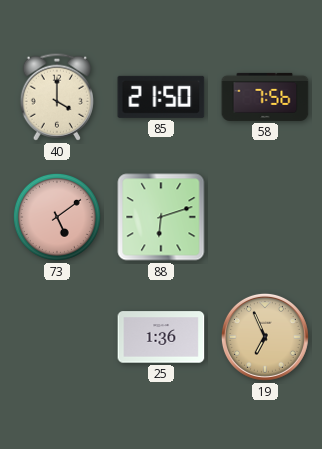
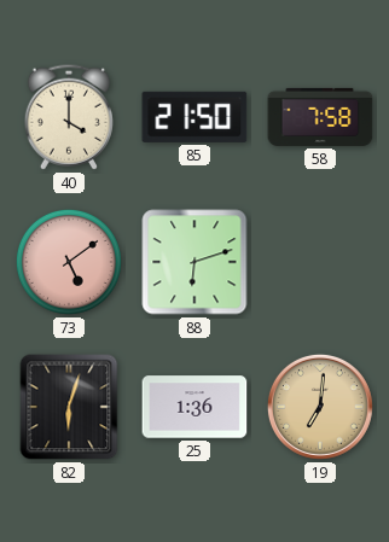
58: 7:56 -> 7:58 (320, 117)
82: none -> 6:03 (69, 407)
19: 6:56 -> 7:01 (320, 407)
